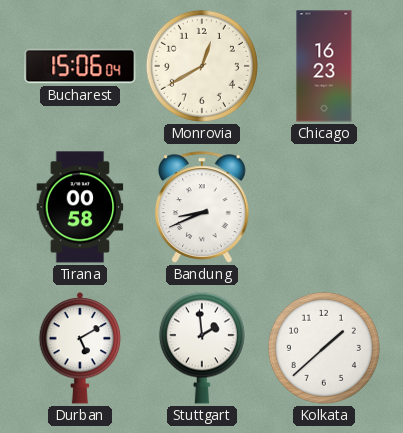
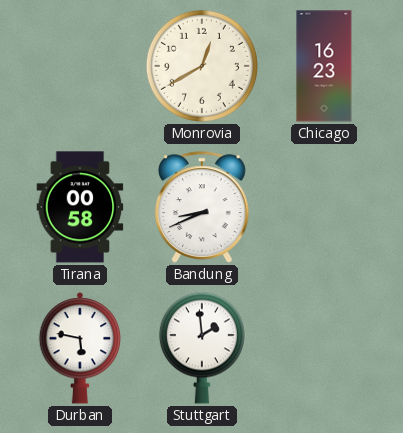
Bucharest: 15:06 -> none (80, 66)
Durban: 5:10 -> 5:47 (80, 348)
Kolkata: 1:38 -> none (324, 348)
